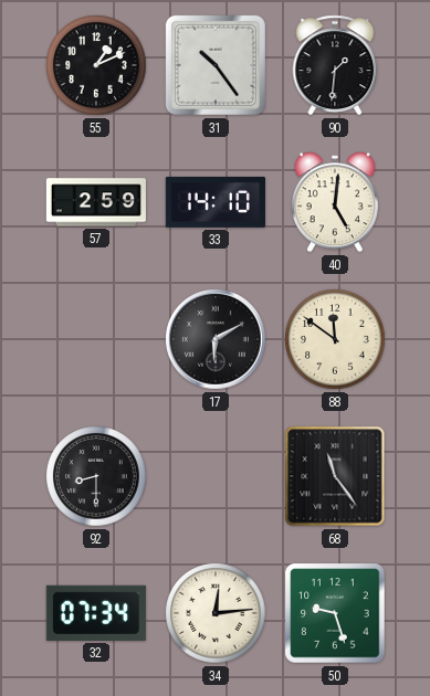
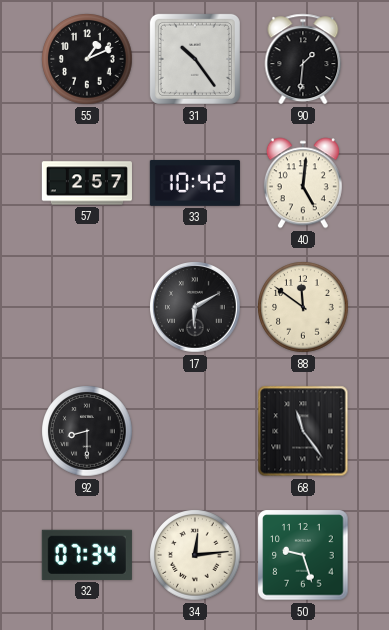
57: 2:59 -> 2:57 (87, 183)
33: 14:10 -> 10:42 (195, 183)
